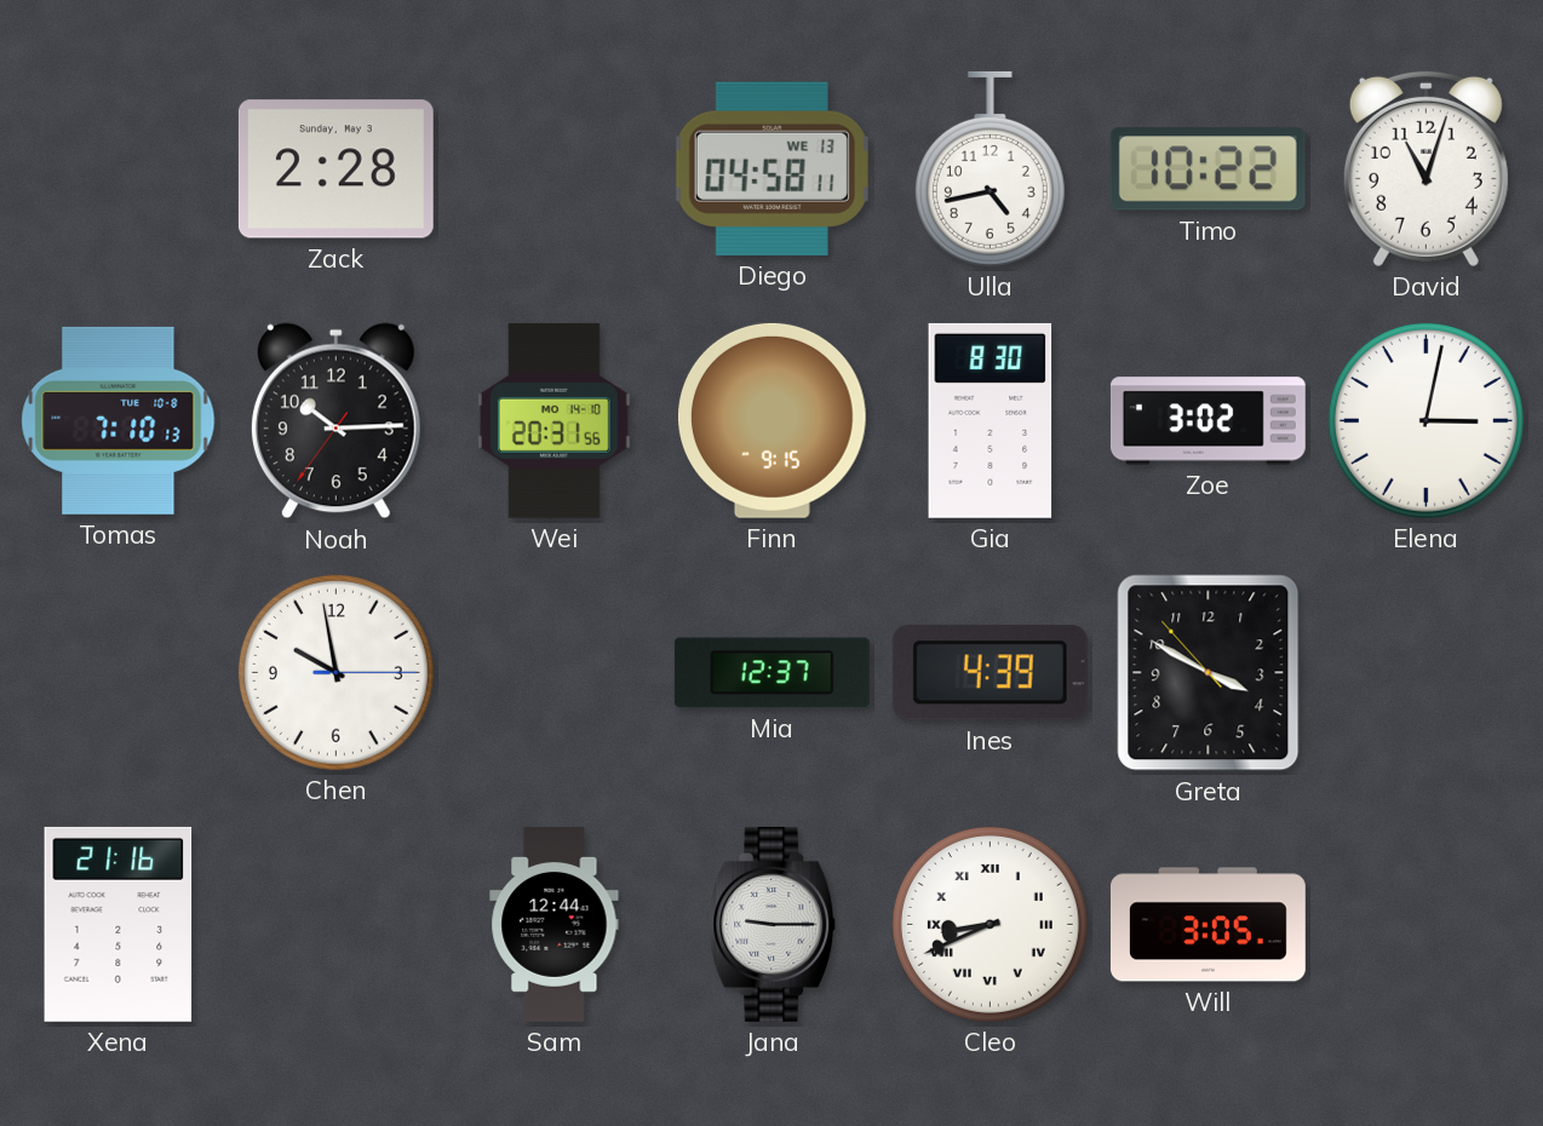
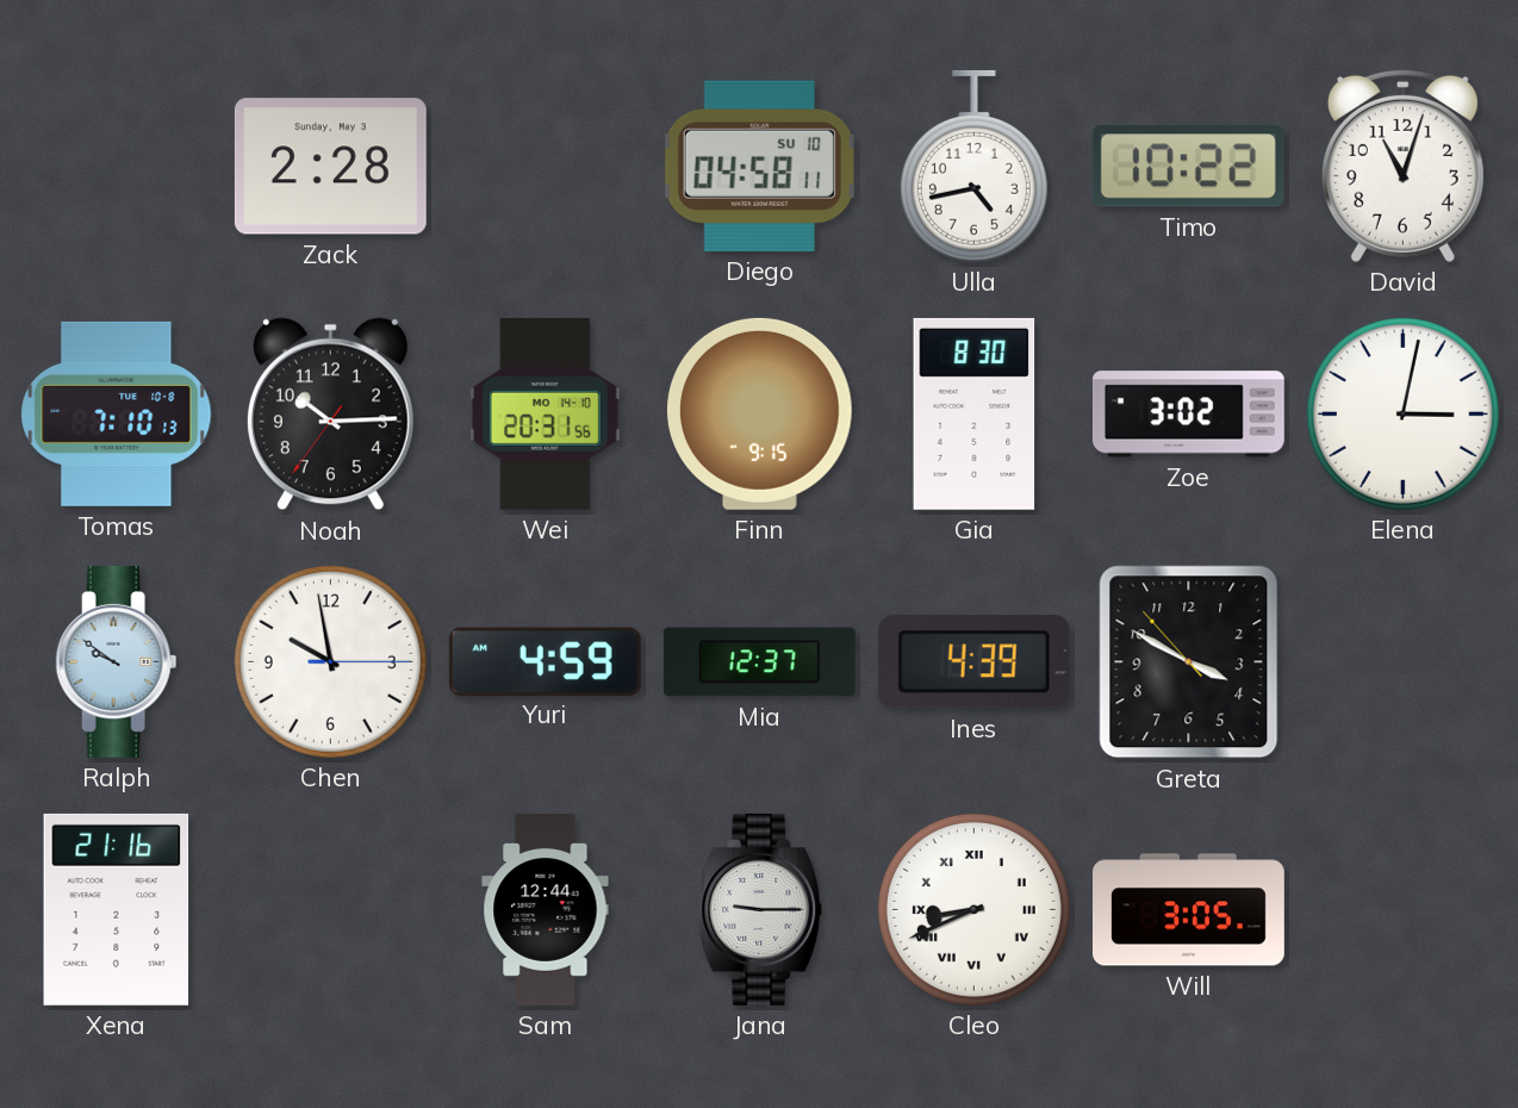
Diego date: WE 13 -> SU 10 (759, 166)
Ralph: none -> 9:51 (117, 661)
Yuri: none -> 4:59 (545, 661)
